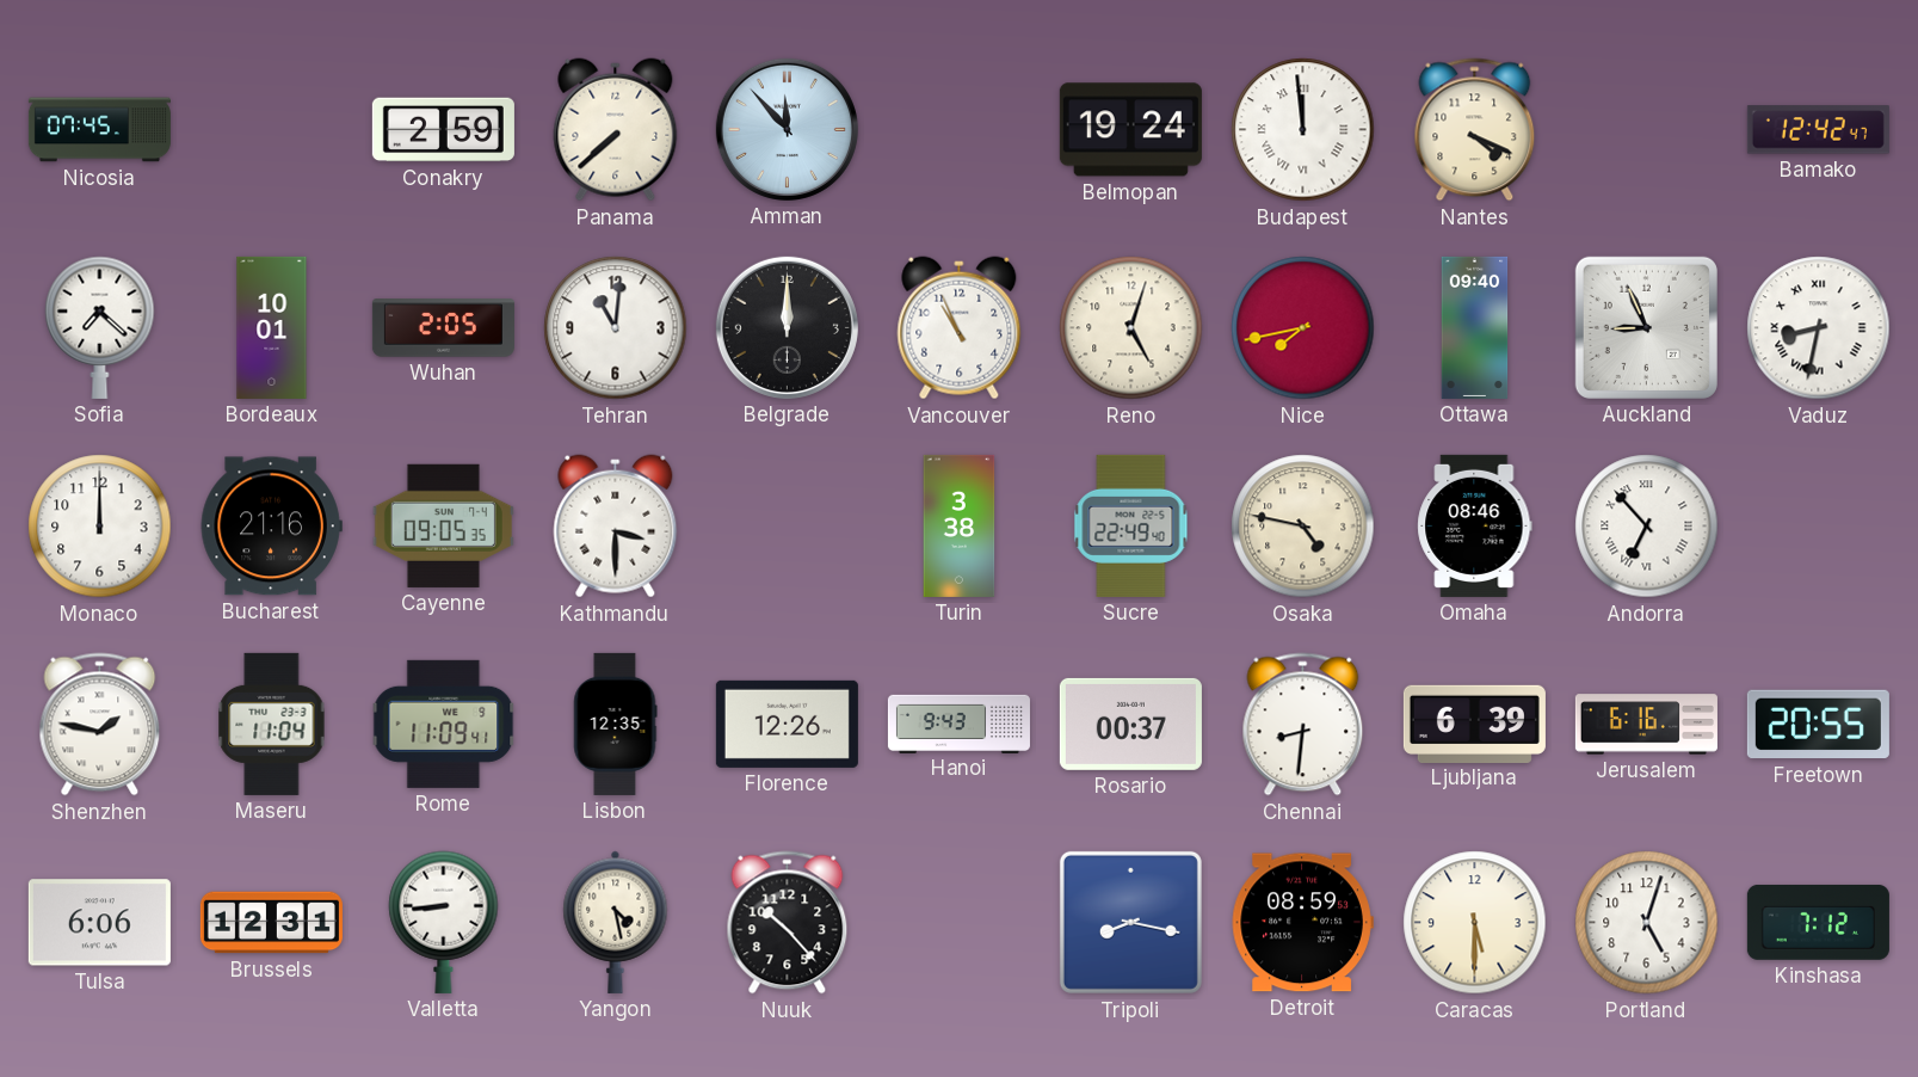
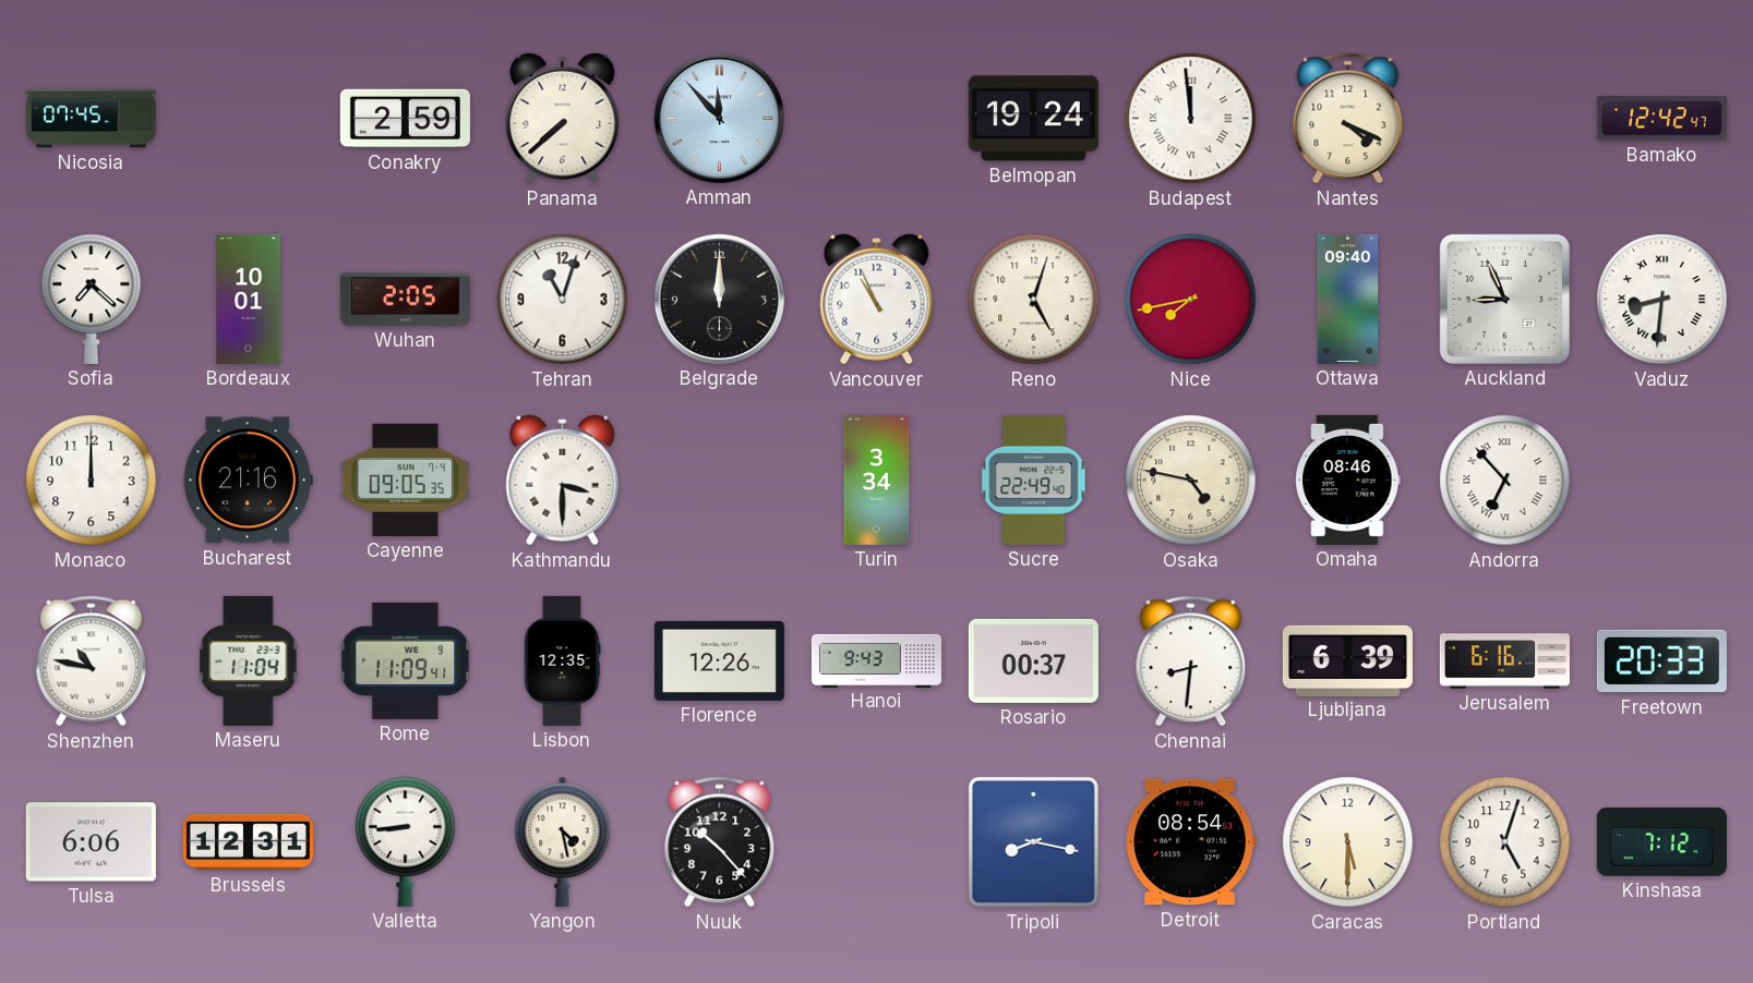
Tehran: 11:01 -> 11:03 (563, 300)
Vaduz: 8:32 -> 8:31 (1662, 300)
Turin: 3:38 -> 3:34 (877, 480)
Shenzhen: 1:47 -> 10:47 (92, 662)
Freetown: 20:55 -> 20:33 (1661, 662)
Detroit: 08:59 -> 08:54 (1190, 842)
